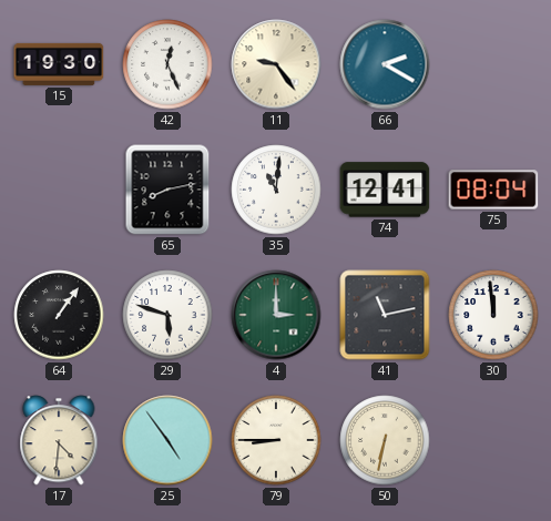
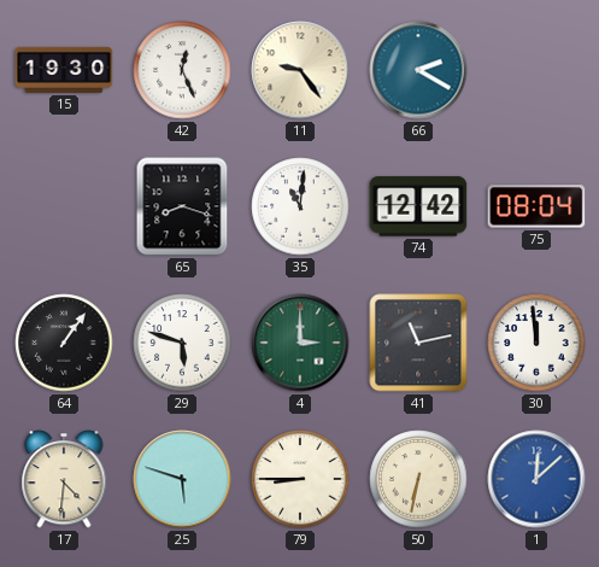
65: 8:13 -> 8:18 (182, 206)
74: 12:41 -> 12:42 (418, 206)
25: 4:54 -> 5:48 (182, 479)
1: none -> 12:08 (536, 479)
